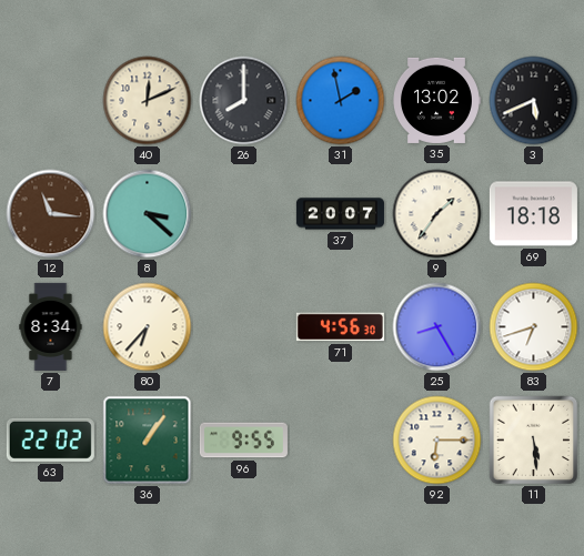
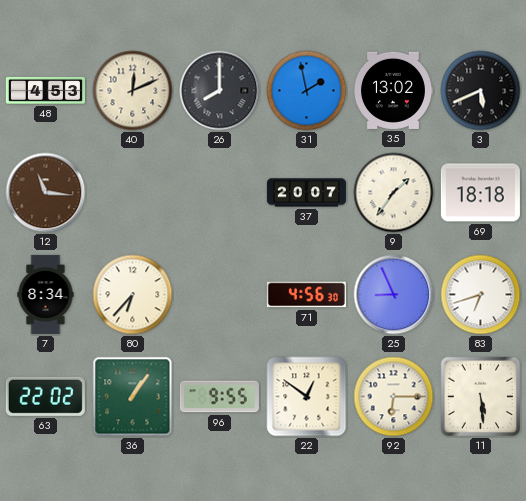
48: none -> 4:53 (45, 90)
8: 3:22 -> none (148, 214)
25: 8:25 -> 8:56 (394, 295)
22: none -> 12:51 (307, 397)
